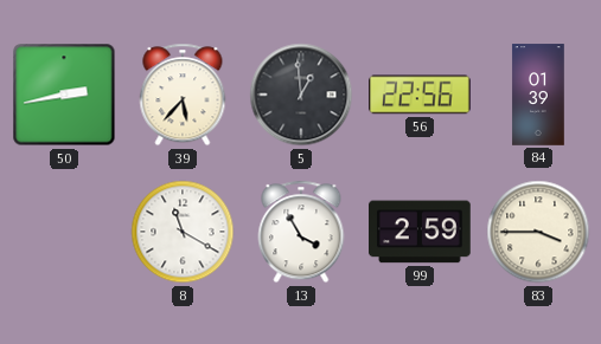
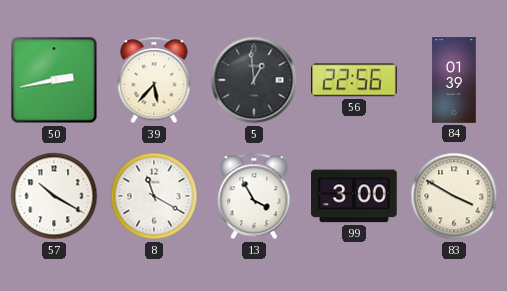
57: none -> 10:20 (54, 196)
99: 2:59 -> 3:00 (354, 196)
83: 3:45 -> 3:50 (454, 196)
